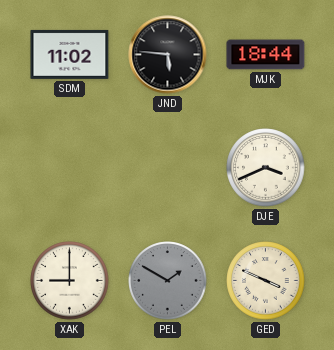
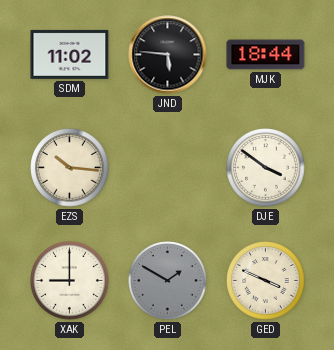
EZS: none -> 10:16 (70, 168)
DJE: 3:41 -> 3:51 (266, 168)
